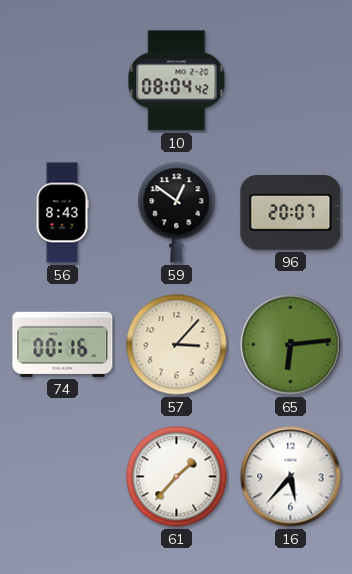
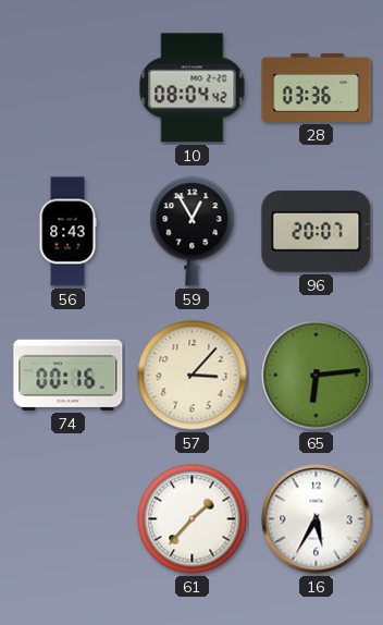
28: none -> 03:36 (317, 88)
59: 12:51 -> 12:55 (193, 232)
16: 5:37 -> 5:35 (317, 519)
